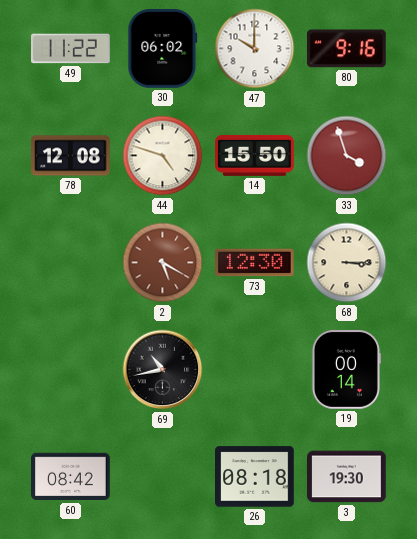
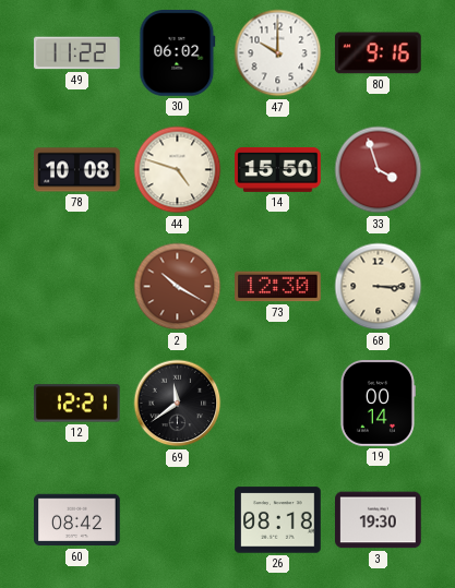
78: 12:08 -> 10:08 (77, 170)
2: 5:20 -> 10:20 (178, 287)
12: none -> 12:21 (77, 404)
69: 10:43 -> 11:39 (178, 404)
